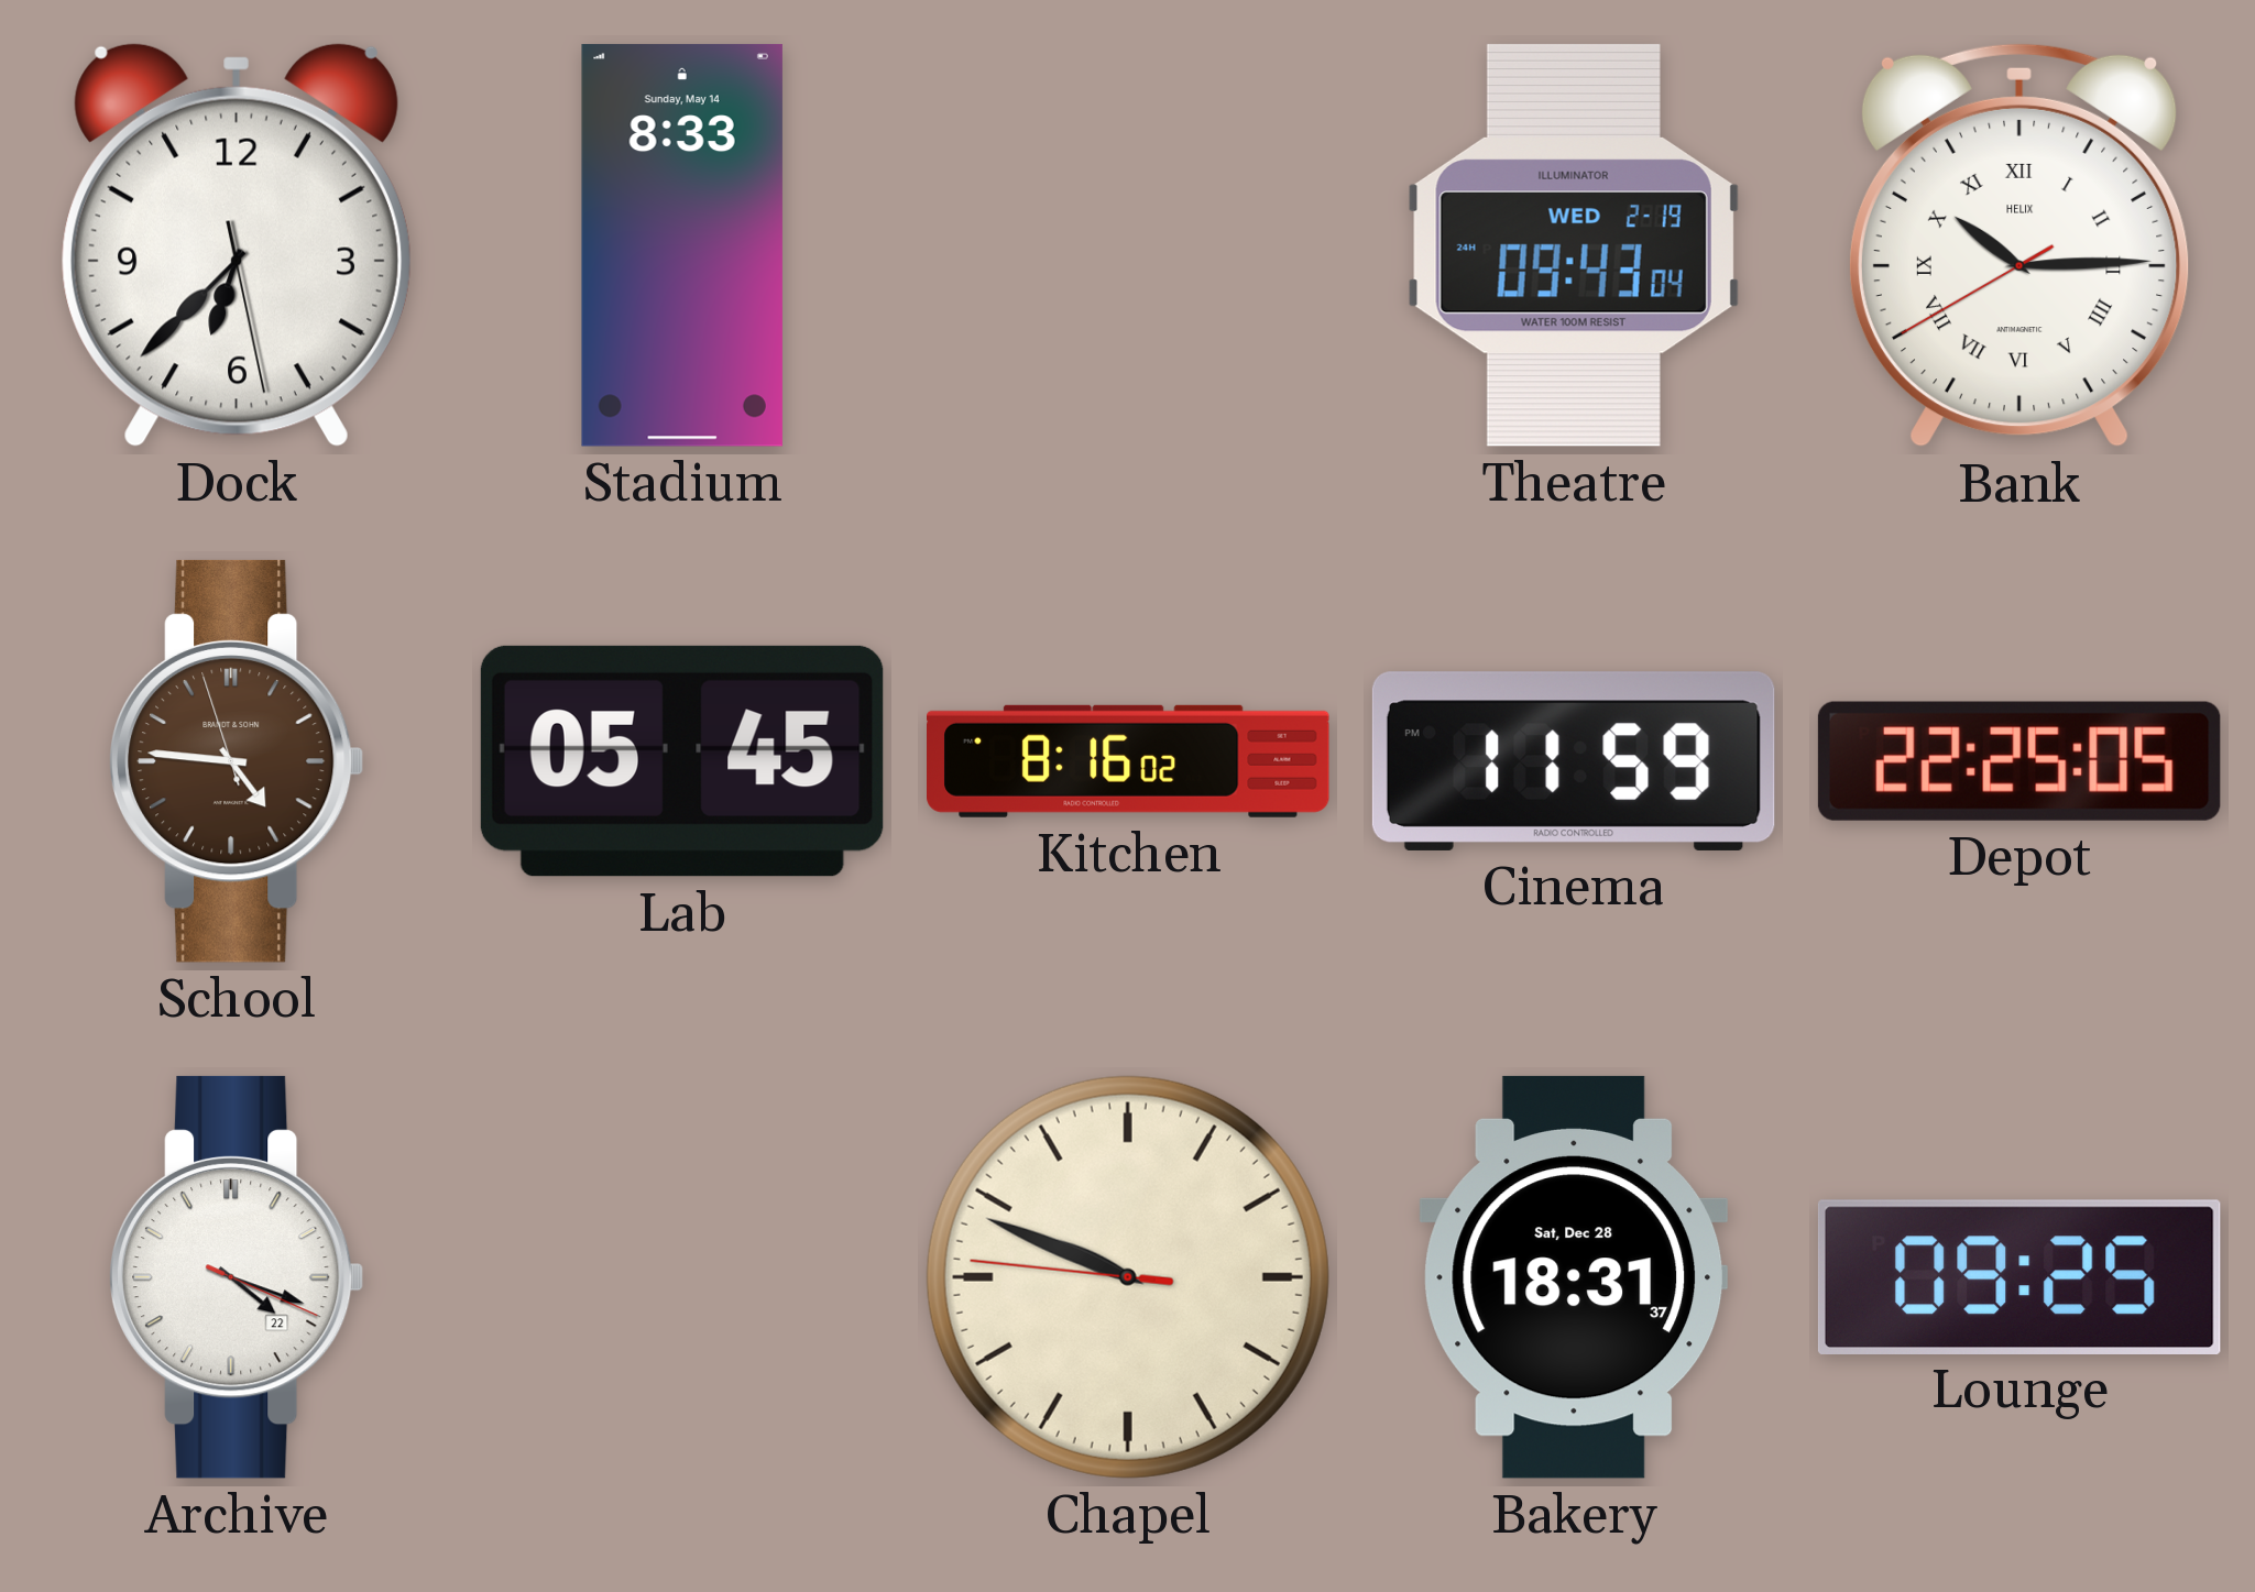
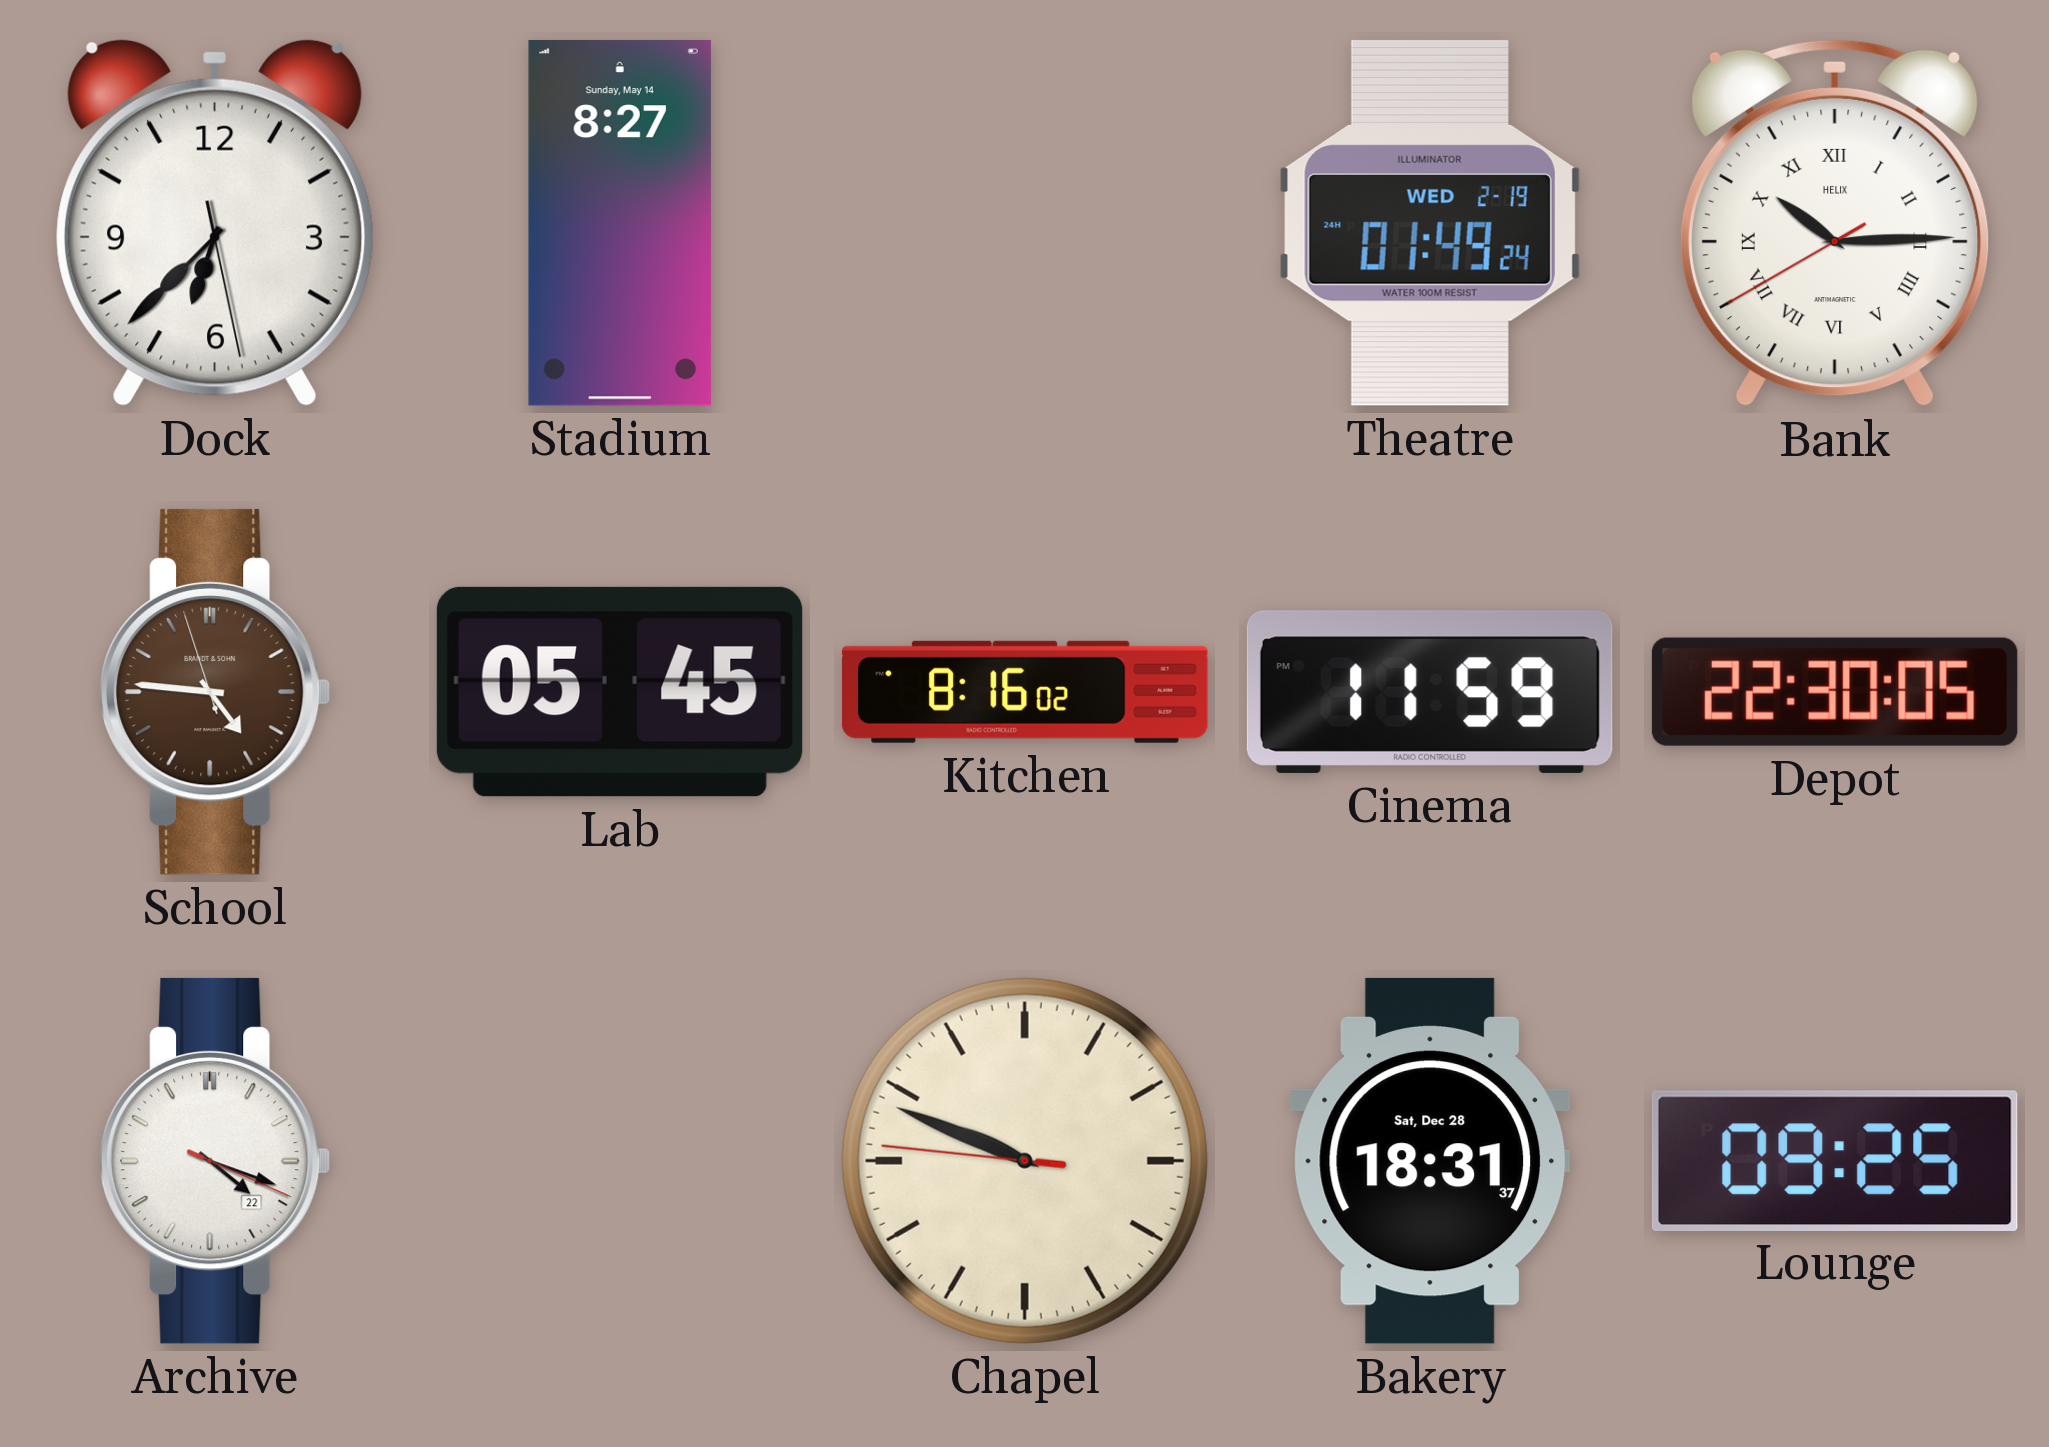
Stadium: 8:33 -> 8:27 (620, 223)
Theatre: 09:43 -> 01:49 (1430, 223)
Depot: 22:25 -> 22:30 (1835, 692)
